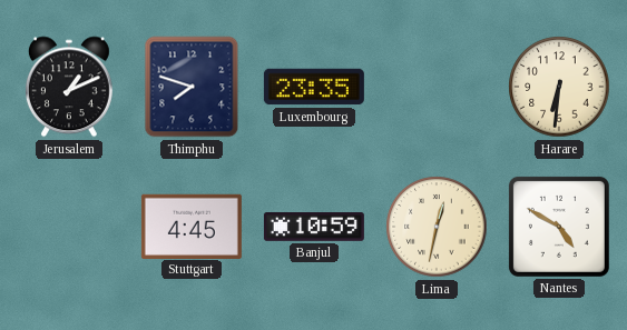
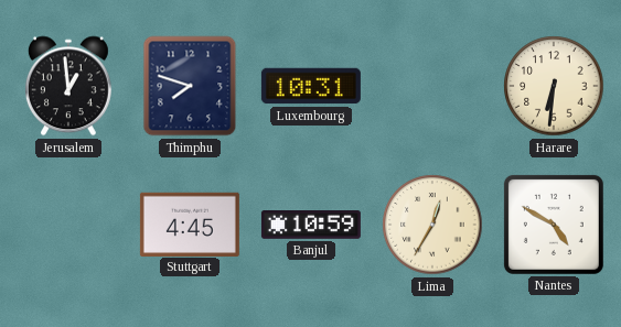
Jerusalem: 1:11 -> 12:59 (68, 86)
Luxembourg: 23:35 -> 10:31 (311, 86)
Lima: 12:32 -> 12:35 (432, 225)
